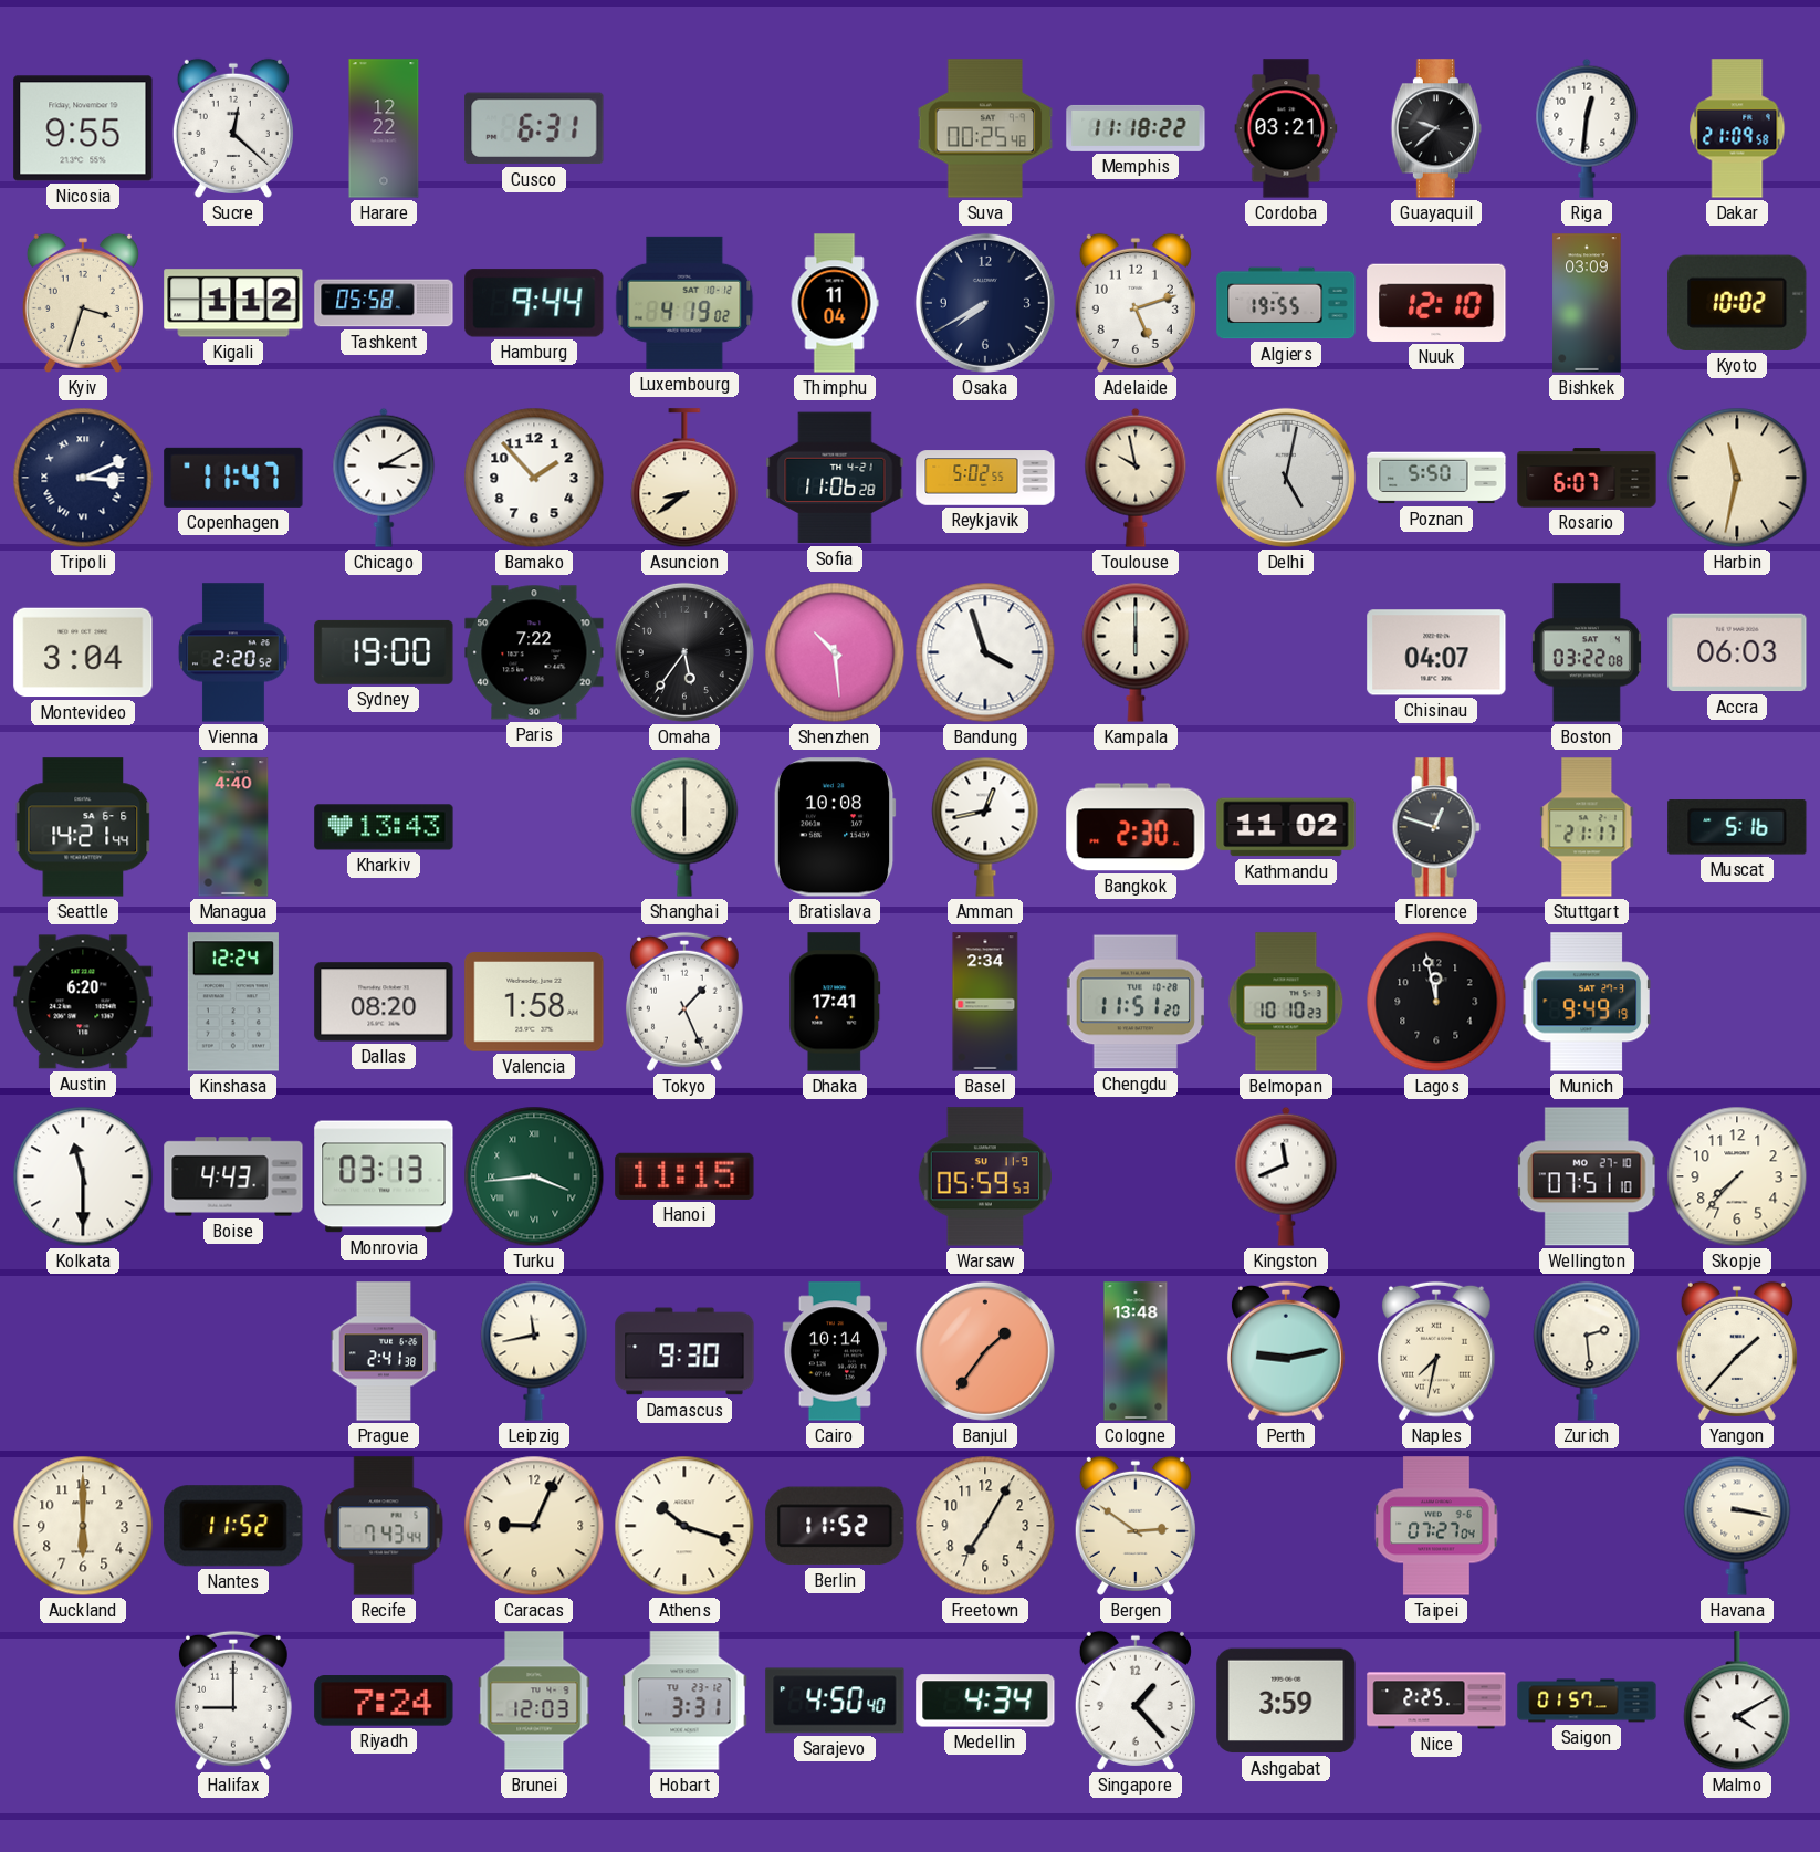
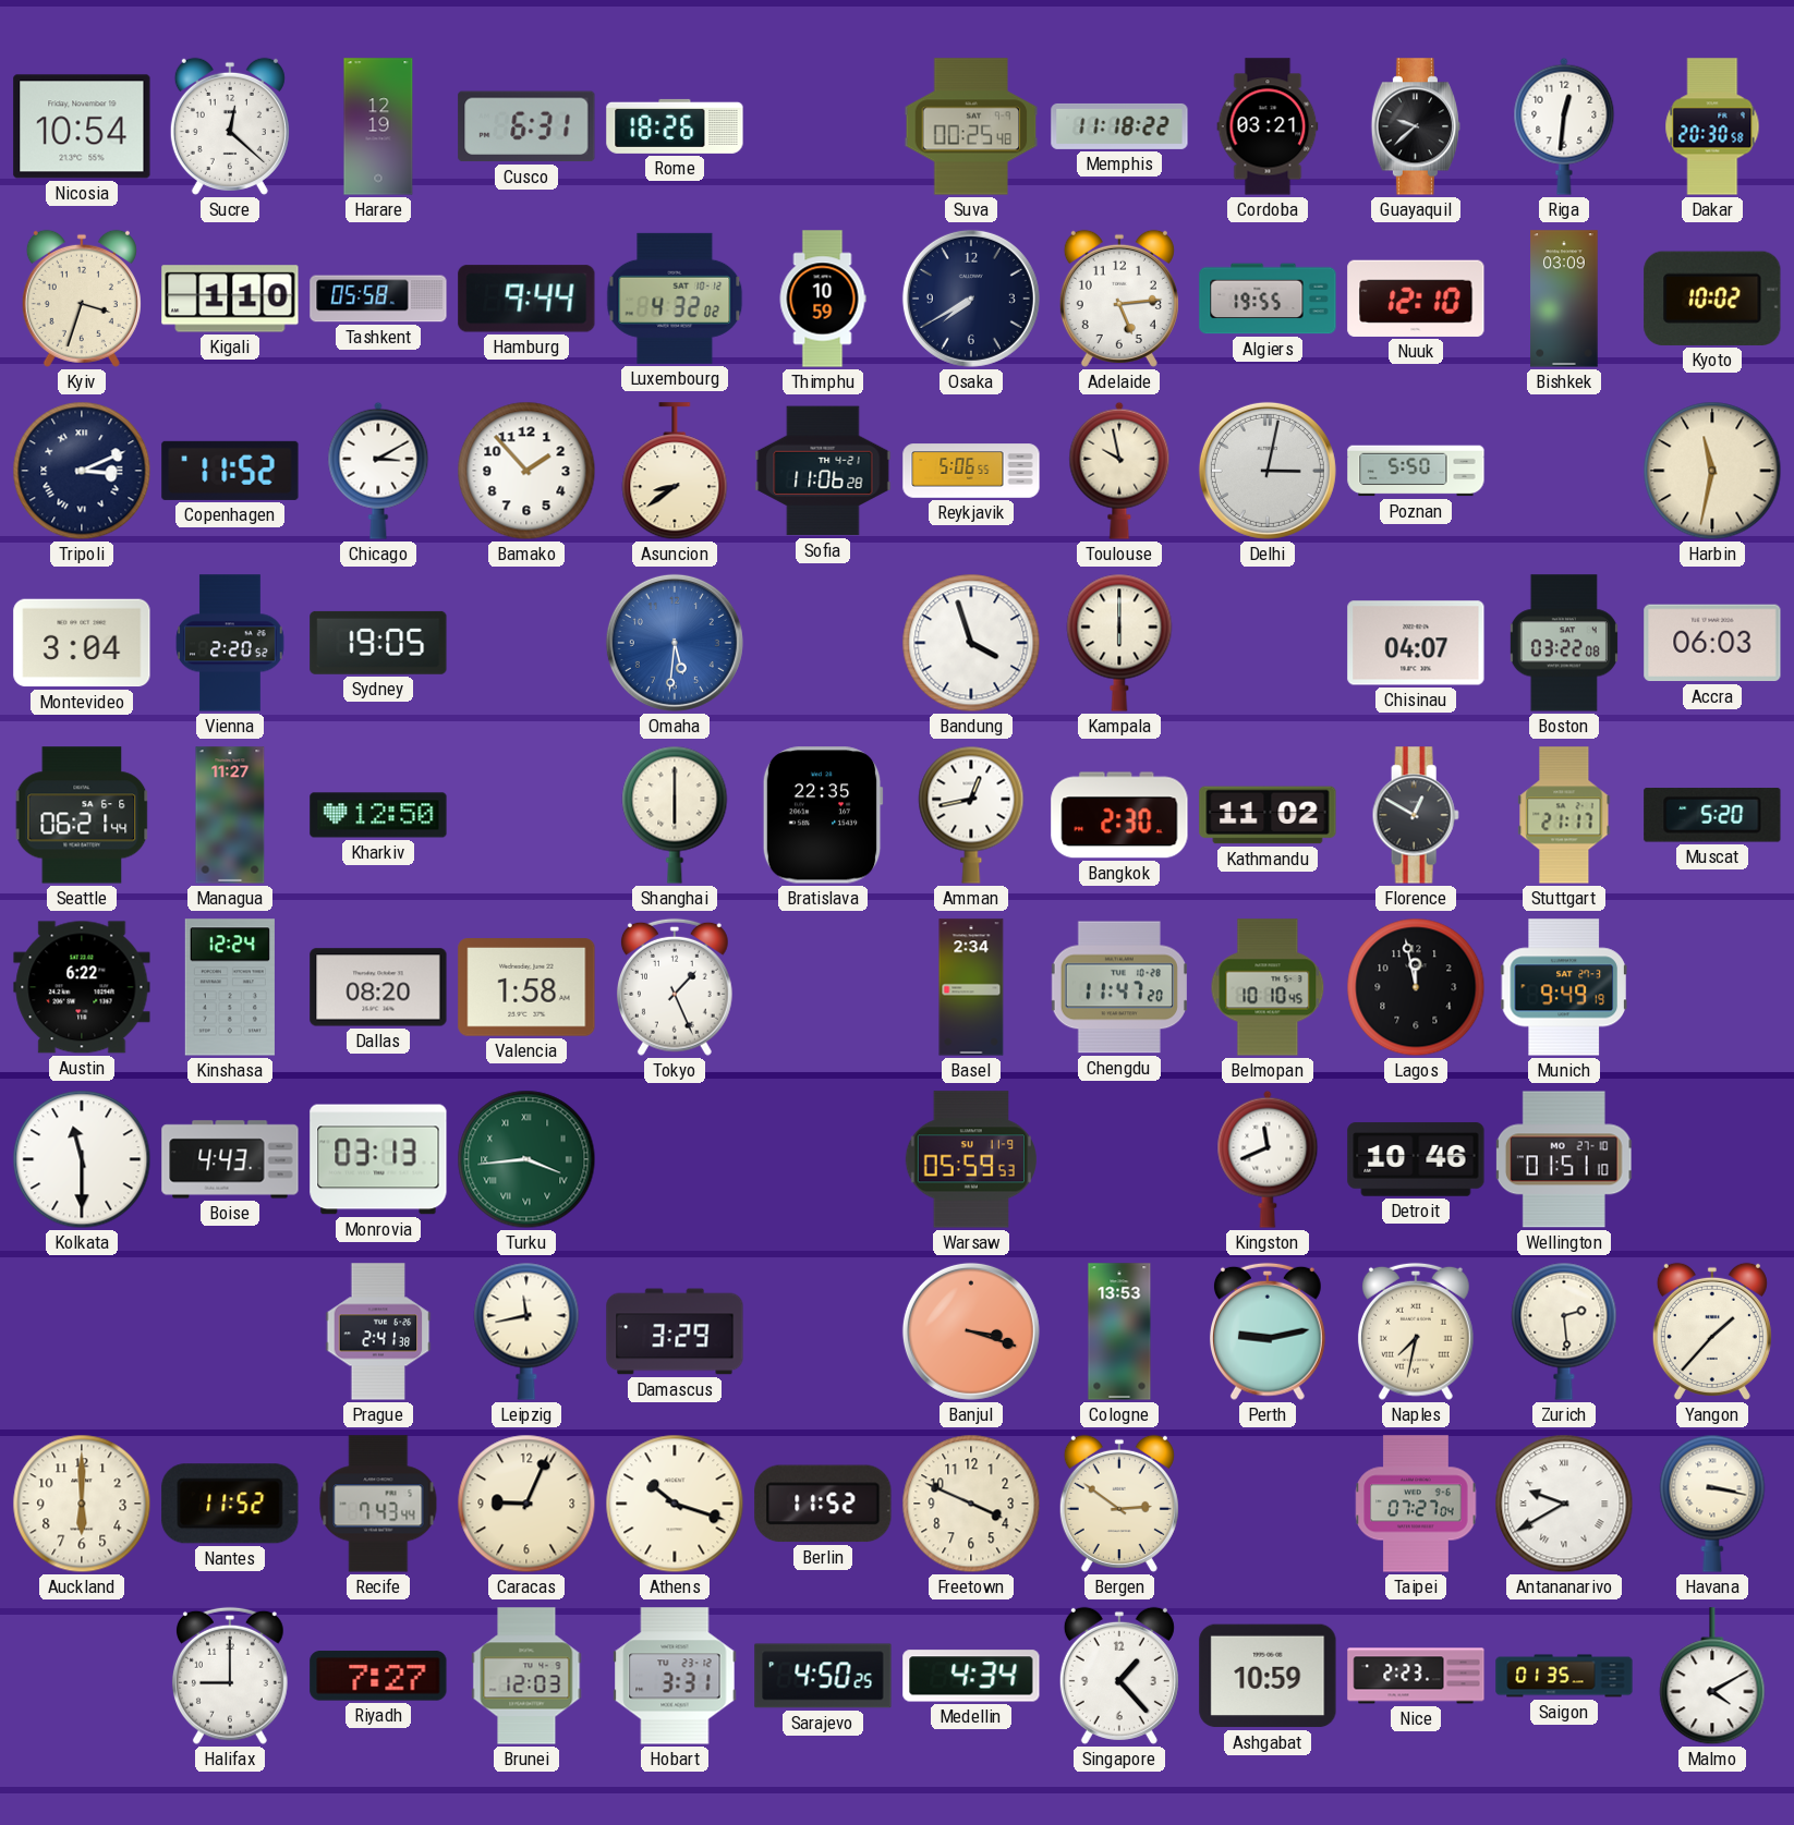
Nicosia: 9:55 -> 10:54 (82, 126)
Harare: 12:22 -> 12:19 (378, 126)
Rome: none -> 18:26 (675, 126)
Dakar: 21:09 -> 20:30 (1712, 126)
Kigali: 1:12 -> 1:10 (230, 299)
Luxembourg: 4:19 -> 4:32 (675, 299)
Thimphu: 11:04 -> 10:59 (823, 299)
Adelaide: 5:12 -> 5:14 (1119, 299)
Copenhagen: 11:47 -> 11:52 (230, 471)
Reykjavik: 5:02 -> 5:06 (971, 471)
Delhi: 5:02 -> 3:02 (1268, 471)
Rosario: 6:07 -> none (1587, 478)
Sydney: 19:00 -> 19:05 (378, 643)
Paris: 7:22 -> none (534, 652)
Omaha: 5:36 -> 5:31 (675, 643)
Omaha dial: black -> blue (675, 643)
Shenzhen: 10:29 -> none (835, 652)
Seattle: 14:21 -> 06:21 (82, 815)
Managua: 4:40 -> 11:27 (230, 815)
Kharkiv: 13:43 -> 12:50 (378, 815)
Bratislava: 10:08 -> 22:35 (823, 815)
Florence: 12:48 -> 12:50 (1416, 815)
Muscat: 5:16 -> 5:20 (1712, 815)
Austin: 6:20 -> 6:22 (82, 987)
Dhaka: 17:41 -> none (835, 1002)
Chengdu: 11:51 -> 11:47 (1119, 987)
Belmopan: 10:10:23 -> 10:10:45 (1268, 987)
Hanoi: 11:15 -> none (684, 1176)
Detroit: none -> 10:46 (1416, 1159)
Wellington: 07:51 -> 01:51 (1564, 1159)
Skopje: 7:37 -> none (1737, 1176)
Damascus: 9:30 -> 3:29 (675, 1331)
Cairo: 10:14 -> none (834, 1351)
Banjul: 1:36 -> 3:18 (971, 1331)
Cologne: 13:48 -> 13:53 (1119, 1331)
Freetown: 7:05 -> 3:49 (971, 1504)
Antananarivo: none -> 9:40 (1564, 1504)
Riyadh: 7:24 -> 7:27 (378, 1676)
Sarajevo: 4:50:40 -> 4:50:25 (823, 1676)
Ashgabat: 3:59 -> 10:59 (1268, 1676)
Nice: 2:25 -> 2:23 (1416, 1676)
Saigon: 01:57 -> 01:35 (1564, 1676)
